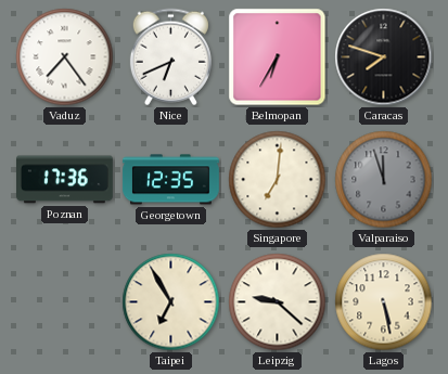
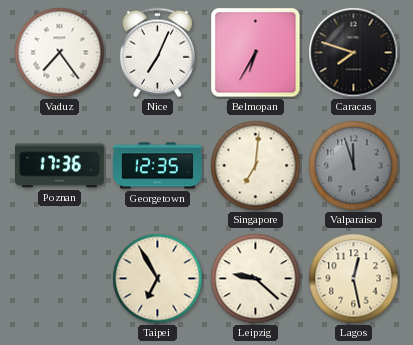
Nice: 6:41 -> 7:04 (157, 53)
Lagos: 5:28 -> 12:28 (354, 279)
